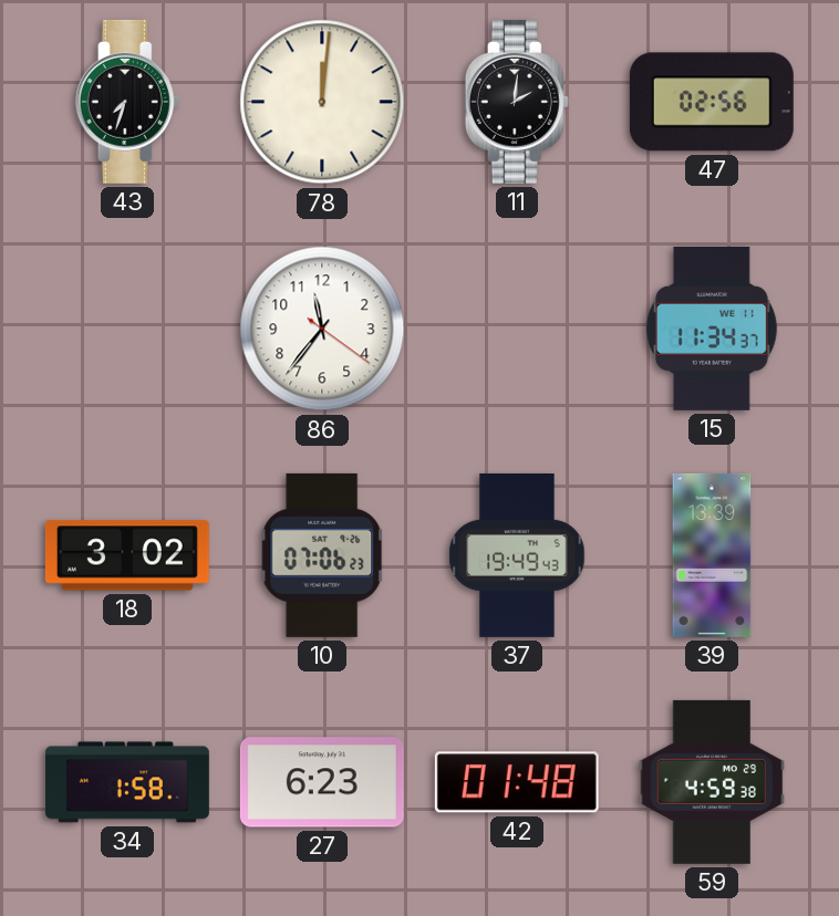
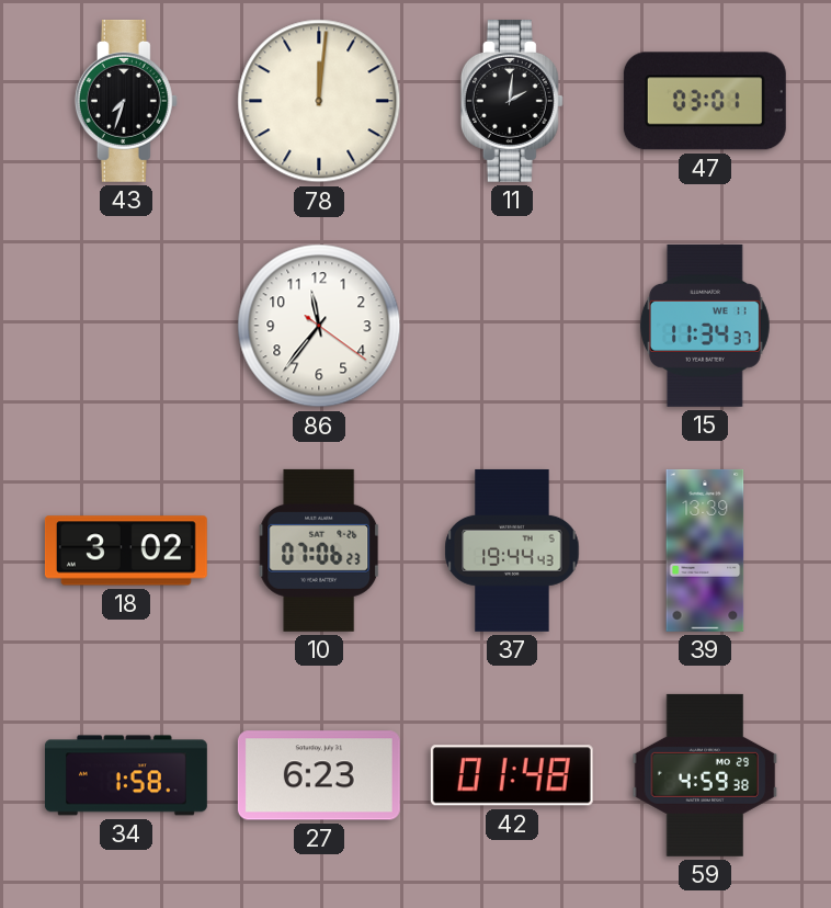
47: 02:56 -> 03:01 (705, 101)
37: 19:49 -> 19:44 (512, 551)
